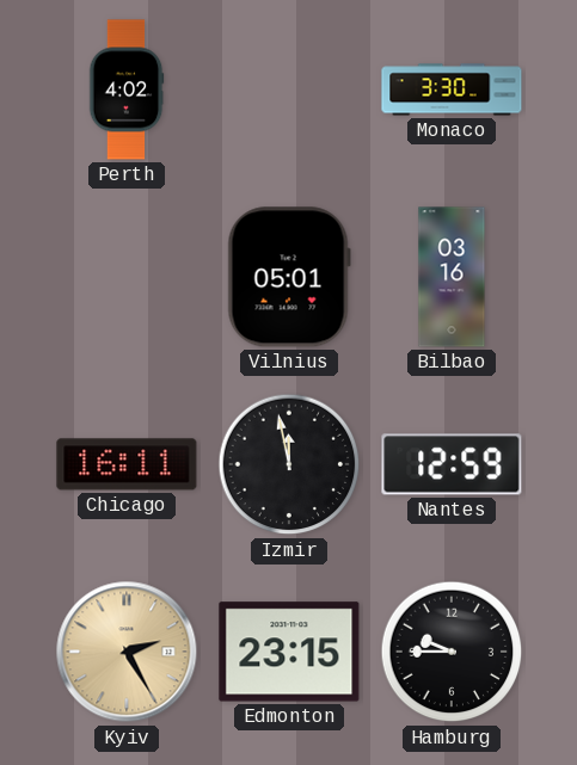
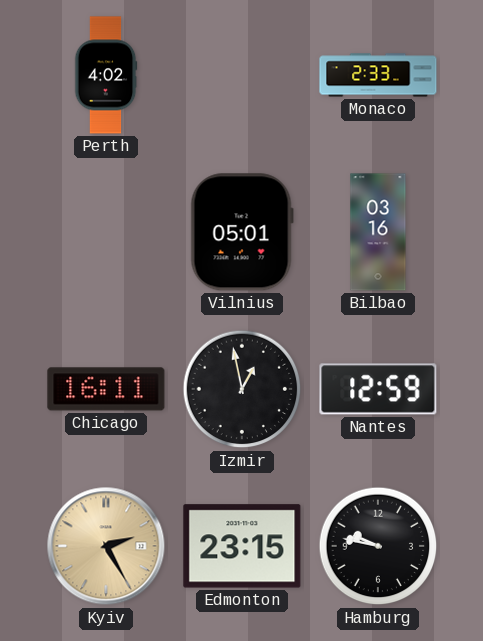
Monaco: 3:30 -> 2:33 (378, 75)
Izmir: 11:58 -> 12:58 (242, 389)
Hamburg: 9:45 -> 9:47 (378, 546)
